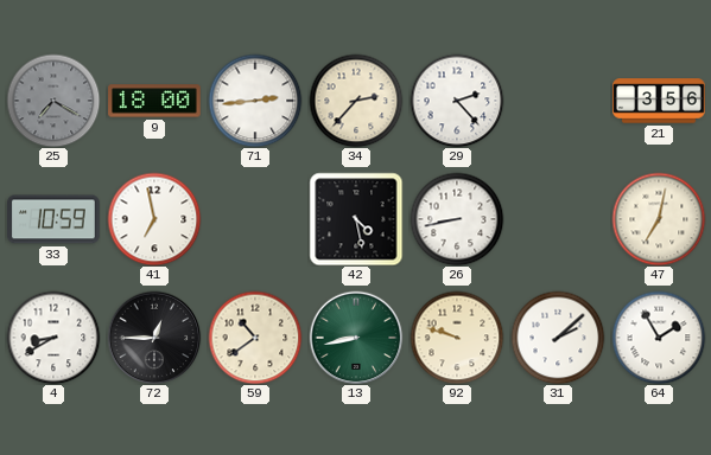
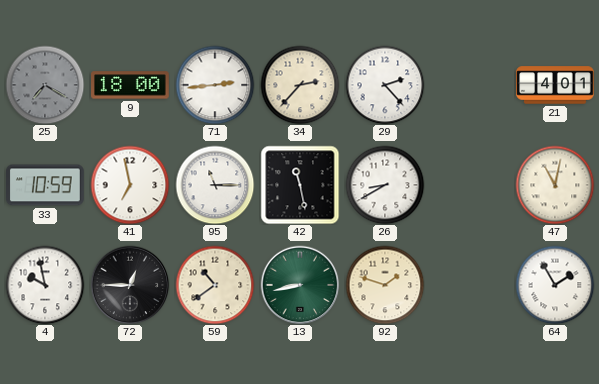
21: 3:56 -> 4:01 (555, 85)
95: none -> 11:15 (215, 185)
42: 4:28 -> 11:28 (300, 185)
26: 8:43 -> 8:40 (385, 185)
47: 7:02 -> 11:02 (555, 185)
4: 8:40 -> 9:58 (45, 285)
92: 9:48 -> 1:48 (385, 285)
31: 2:08 -> none (558, 338)
